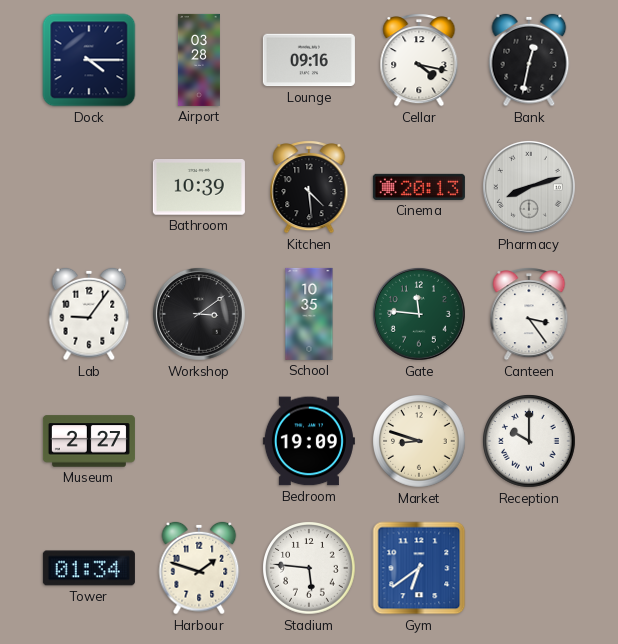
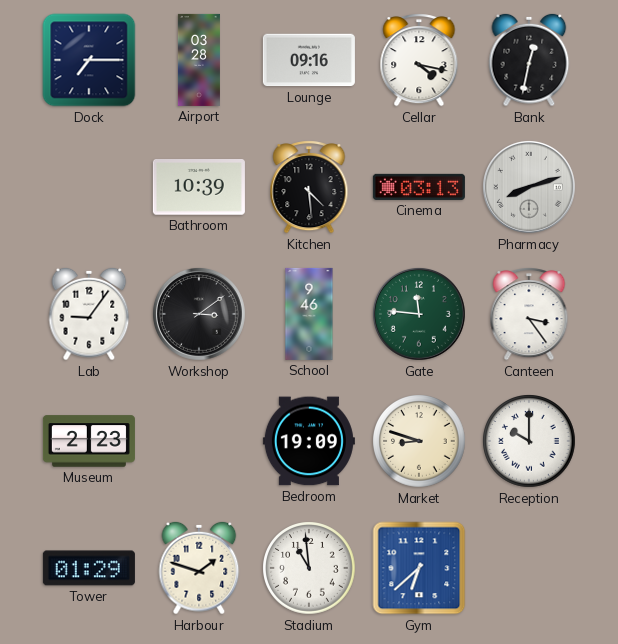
Dock: 4:15 -> 7:15 (89, 60)
Cinema: 20:13 -> 03:13 (419, 187)
School: 10:35 -> 9:46 (309, 314)
Museum: 2:27 -> 2:23 (89, 441)
Tower: 01:34 -> 01:29 (89, 568)
Stadium: 5:46 -> 10:59 (309, 568)
Gym: 6:39 -> 6:38 (419, 568)
